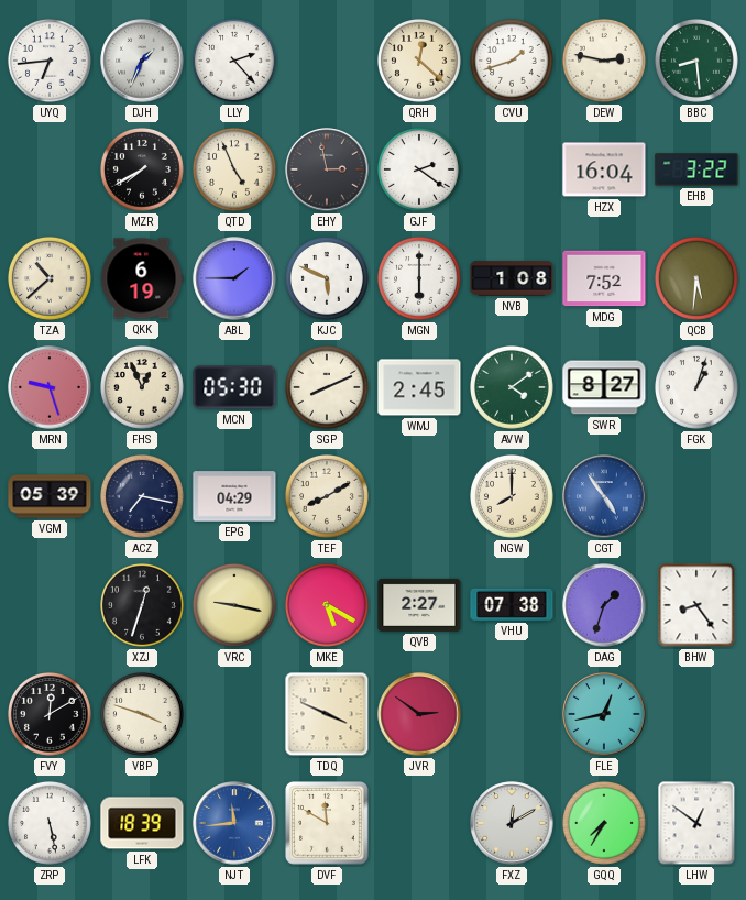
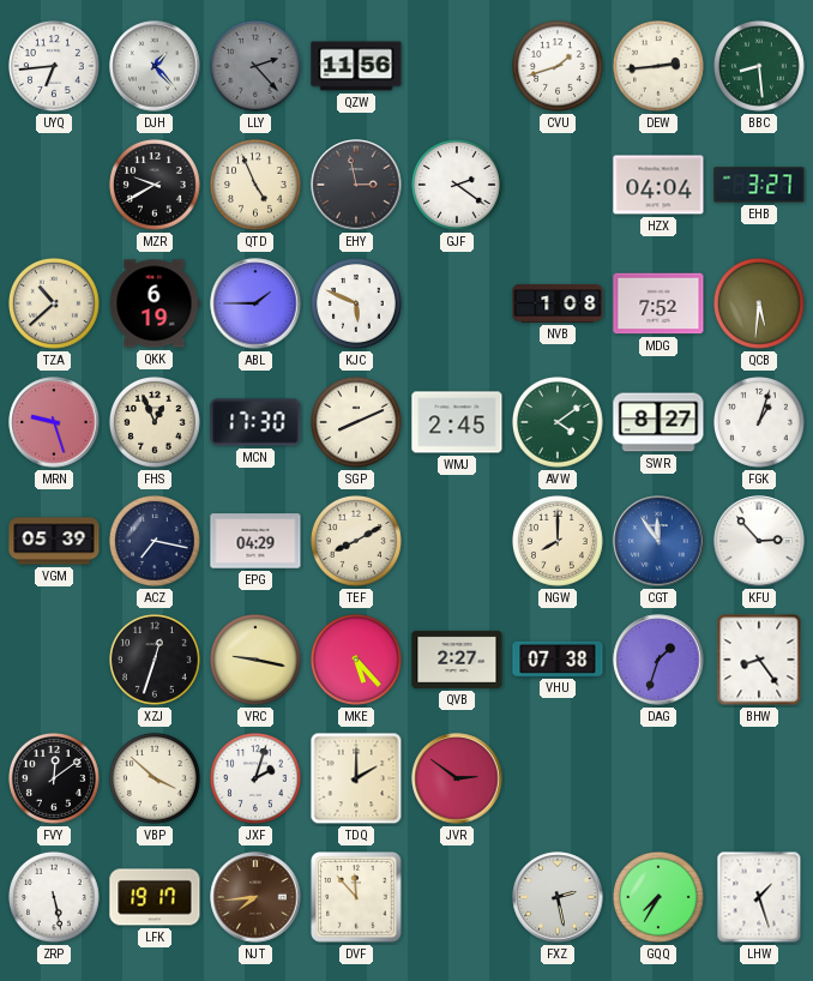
DJH: 1:34 -> 1:23 (155, 66)
LLY dial: white -> grey (257, 67)
QZW: none -> 11:56 (356, 66)
QRH: 12:22 -> none (420, 62)
DEW: 2:47 -> 2:44 (660, 67)
MZR: 7:40 -> 9:40 (156, 186)
HZX: 16:04 -> 04:04 (658, 185)
EHB: 3:22 -> 3:27 (759, 185)
MGN: 6:00 -> none (420, 279)
MCN: 05:30 -> 17:30 (255, 422)
CGT: 4:54 -> 11:54 (658, 541)
KFU: none -> 2:53 (759, 541)
MKE: 5:20 -> 5:23 (357, 661)
FVY: 12:10 -> 12:09 (55, 780)
VBP: 3:48 -> 3:52 (156, 780)
JXF: none -> 2:03 (257, 780)
TDQ: 3:49 -> 2:00 (356, 778)
FLE: 12:43 -> none (604, 714)
LFK: 18:39 -> 19:17 (155, 897)
NJT: 11:44 -> 7:44 (255, 897)
NJT dial: blue -> brown (255, 897)
DVF: 11:50 -> 11:53 (357, 898)
FXZ: 12:10 -> 2:28 (558, 897)
LHW: 12:51 -> 1:27 (759, 897)
